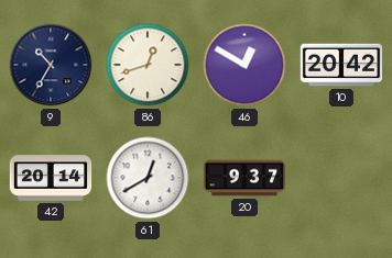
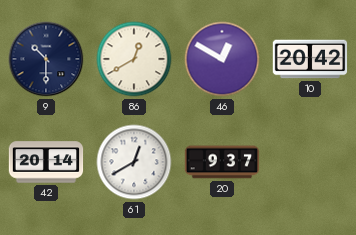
9: 10:35 -> 10:30 (46, 59)
86: 12:42 -> 12:40 (134, 59)
